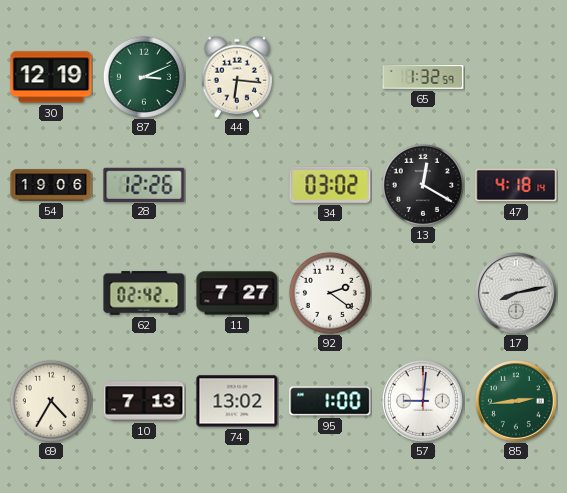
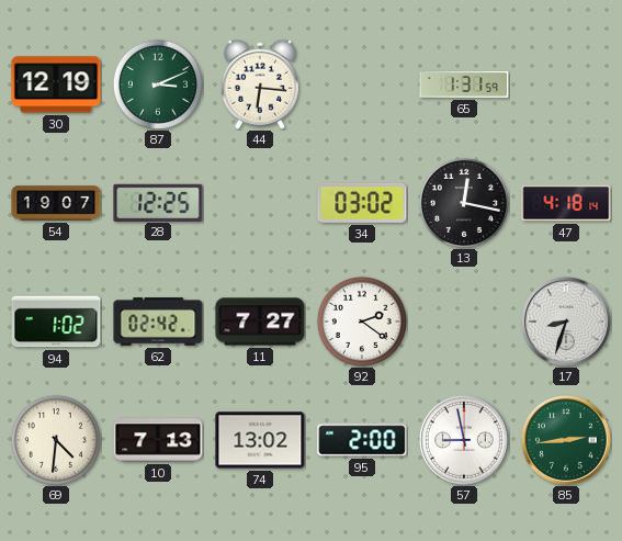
65: 1:32 -> 1:31 (464, 86)
54: 19:06 -> 19:07 (56, 203)
28: 12:26 -> 12:25 (158, 202)
13: 12:20 -> 12:17 (464, 203)
94: none -> 1:02 (56, 322)
17: 8:13 -> 8:33 (567, 323)
69: 4:35 -> 4:31 (56, 440)
95: 1:00 -> 2:00 (362, 440)
57: 9:01 -> 8:58 (465, 441)
